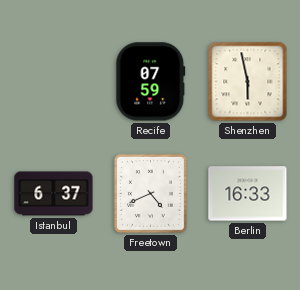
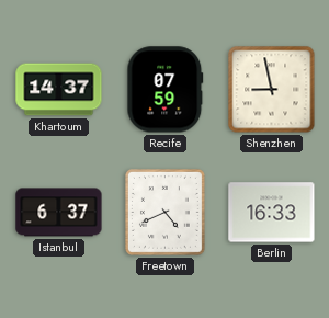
Khartoum: none -> 14:37 (59, 90)
Shenzhen: 5:58 -> 8:58 (272, 90)
